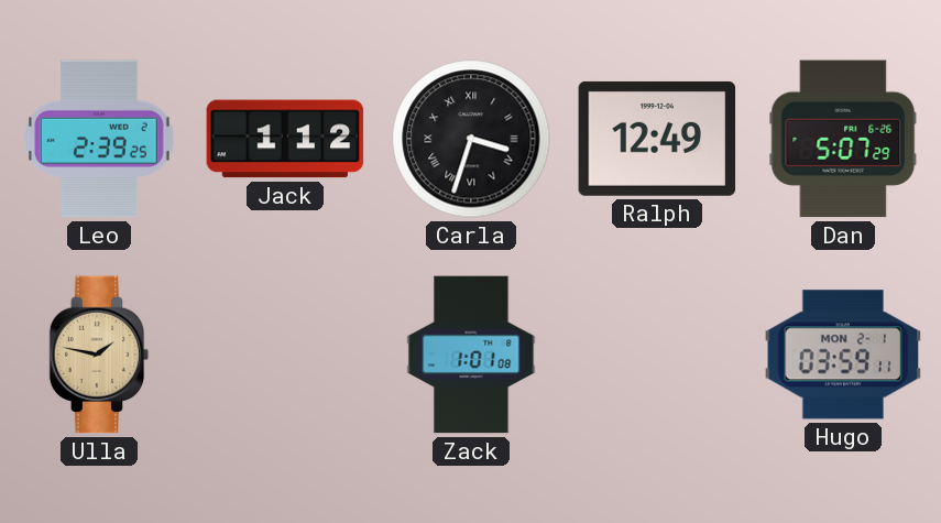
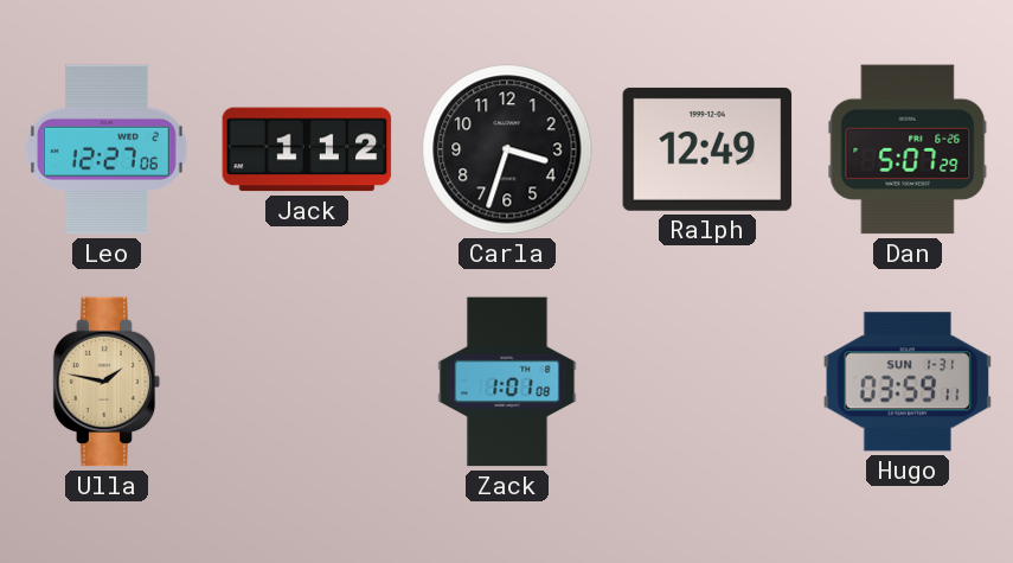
Leo: 2:39 -> 12:27 (107, 149)
Carla numerals: Roman -> Arabic (507, 149)
Hugo date: MON 2-1 -> SUN 1-31 (908, 382)
